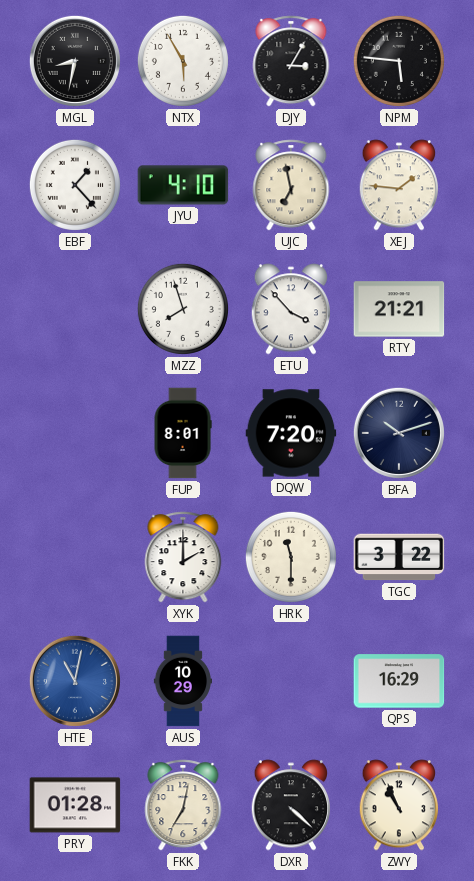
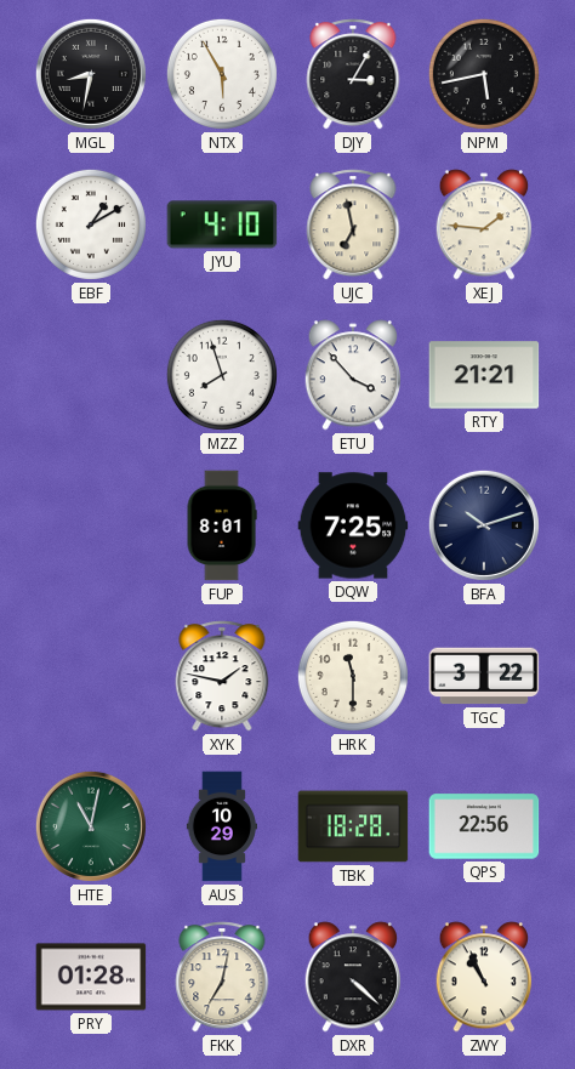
NPM: 5:46 -> 5:43 (484, 74)
EBF: 1:23 -> 1:10 (91, 224)
DQW: 7:20 -> 7:25 (353, 525)
XYK: 2:00 -> 1:47 (222, 676)
HTE dial: blue -> green (91, 826)
TBK: none -> 18:28 (353, 826)
QPS: 16:29 -> 22:56 (484, 826)
